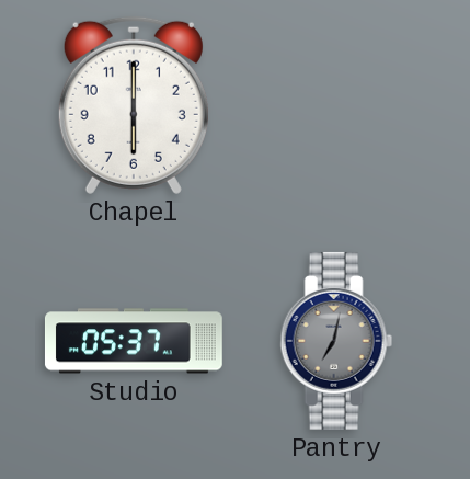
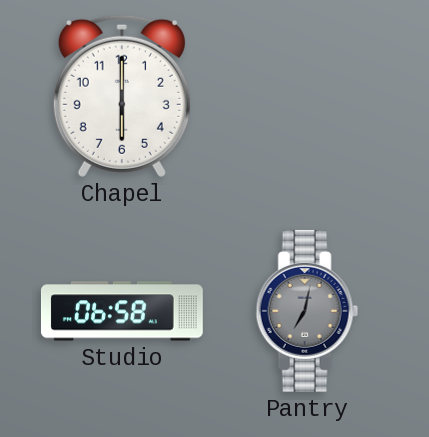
Studio: 05:37 -> 06:58 (122, 311)
